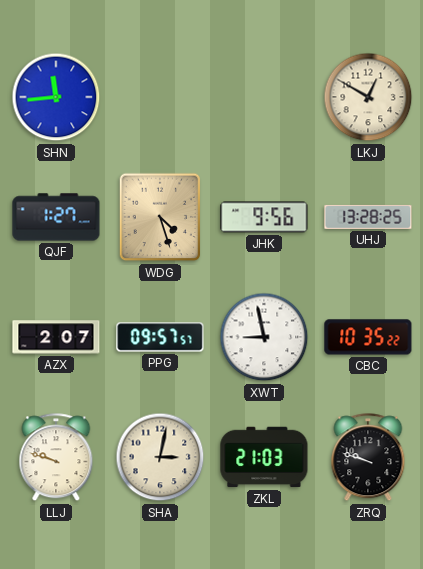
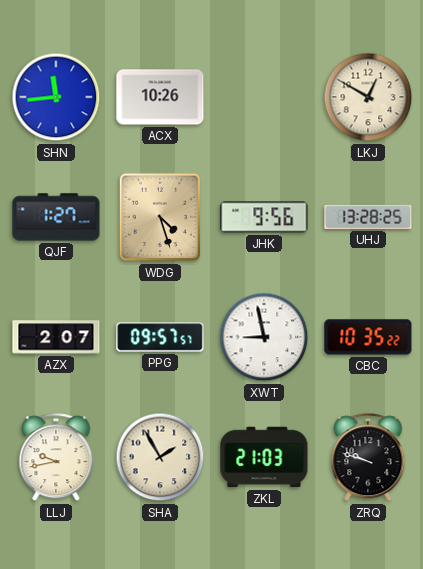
ACX: none -> 10:26 (160, 97)
LLJ: 9:48 -> 9:43 (56, 458)
SHA: 3:02 -> 1:55 (160, 457)
